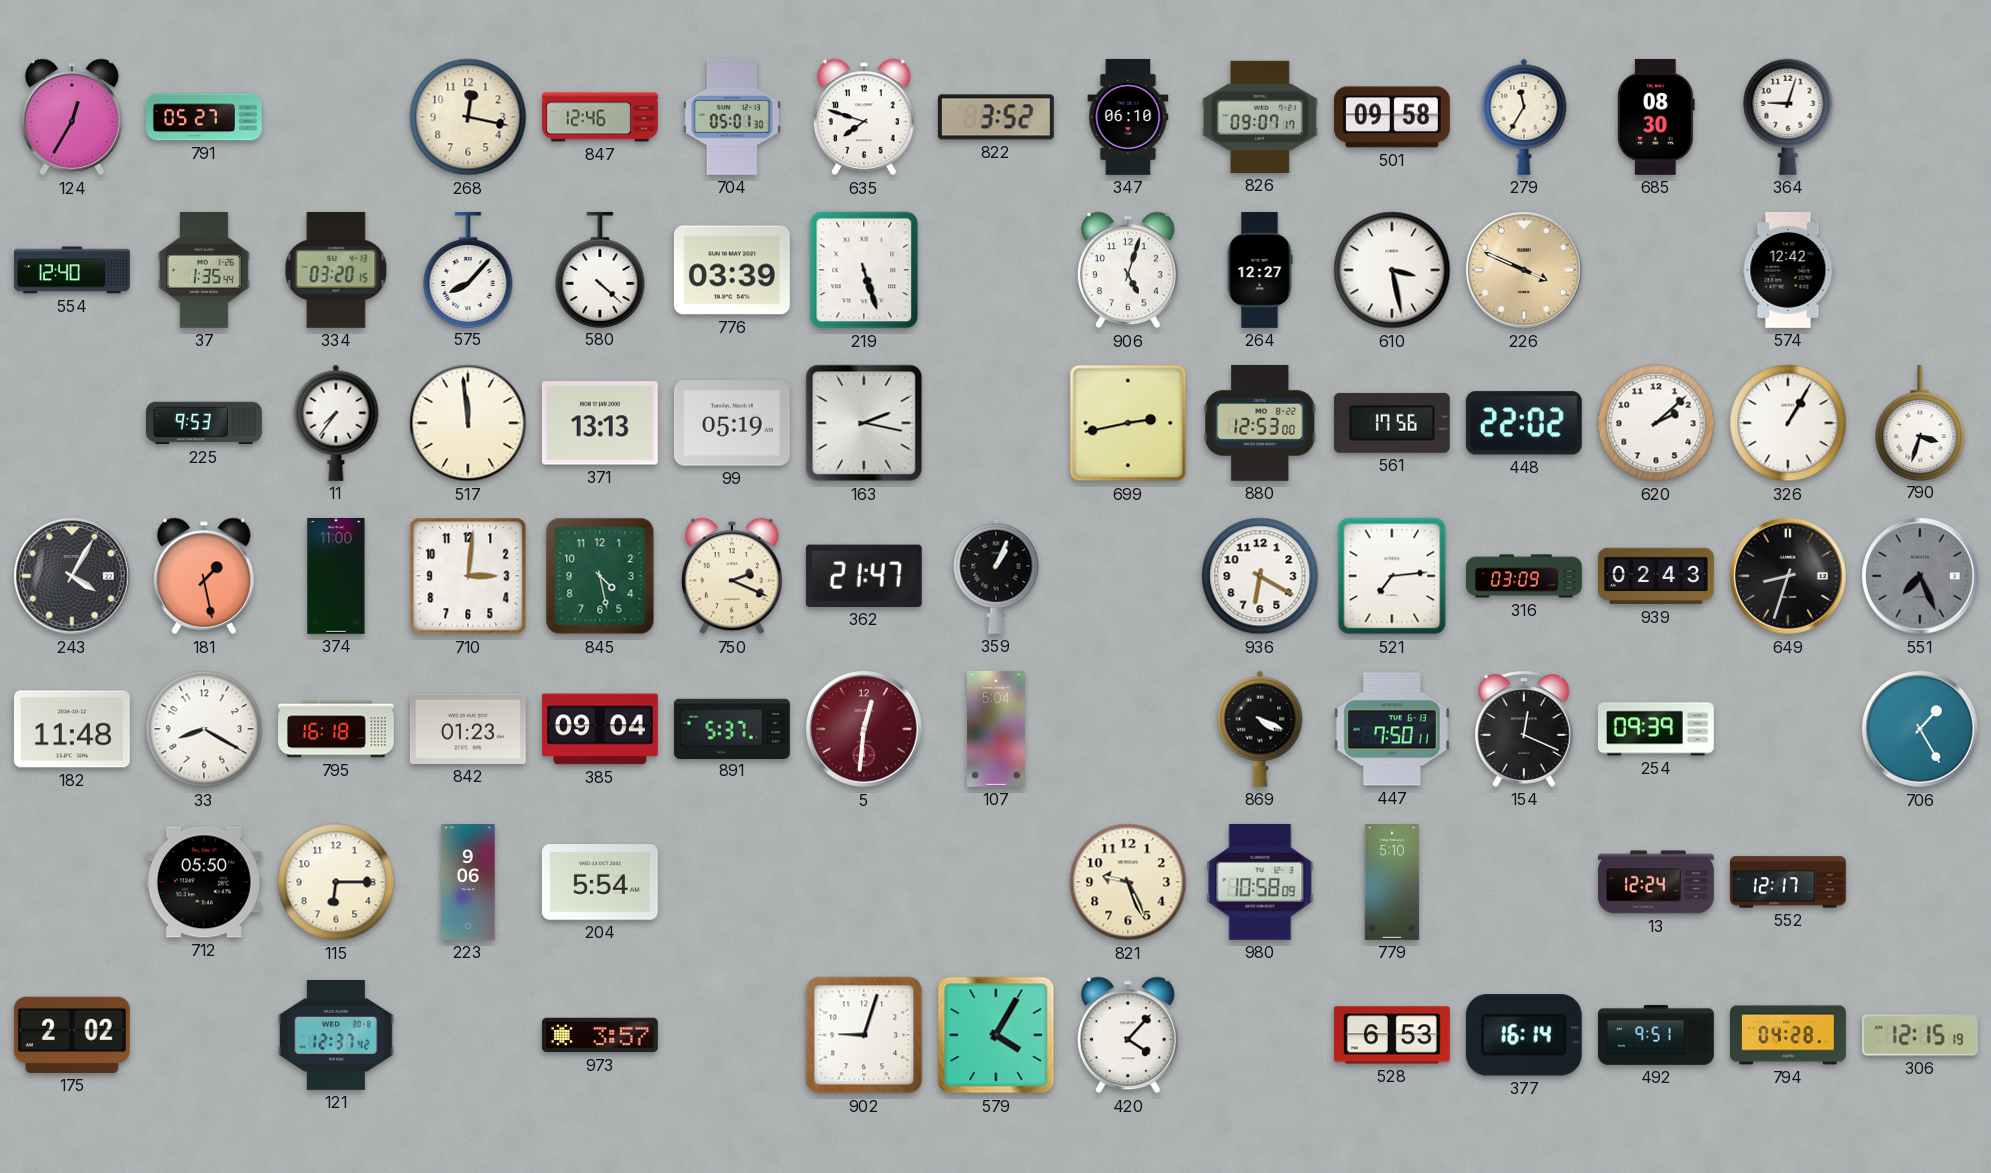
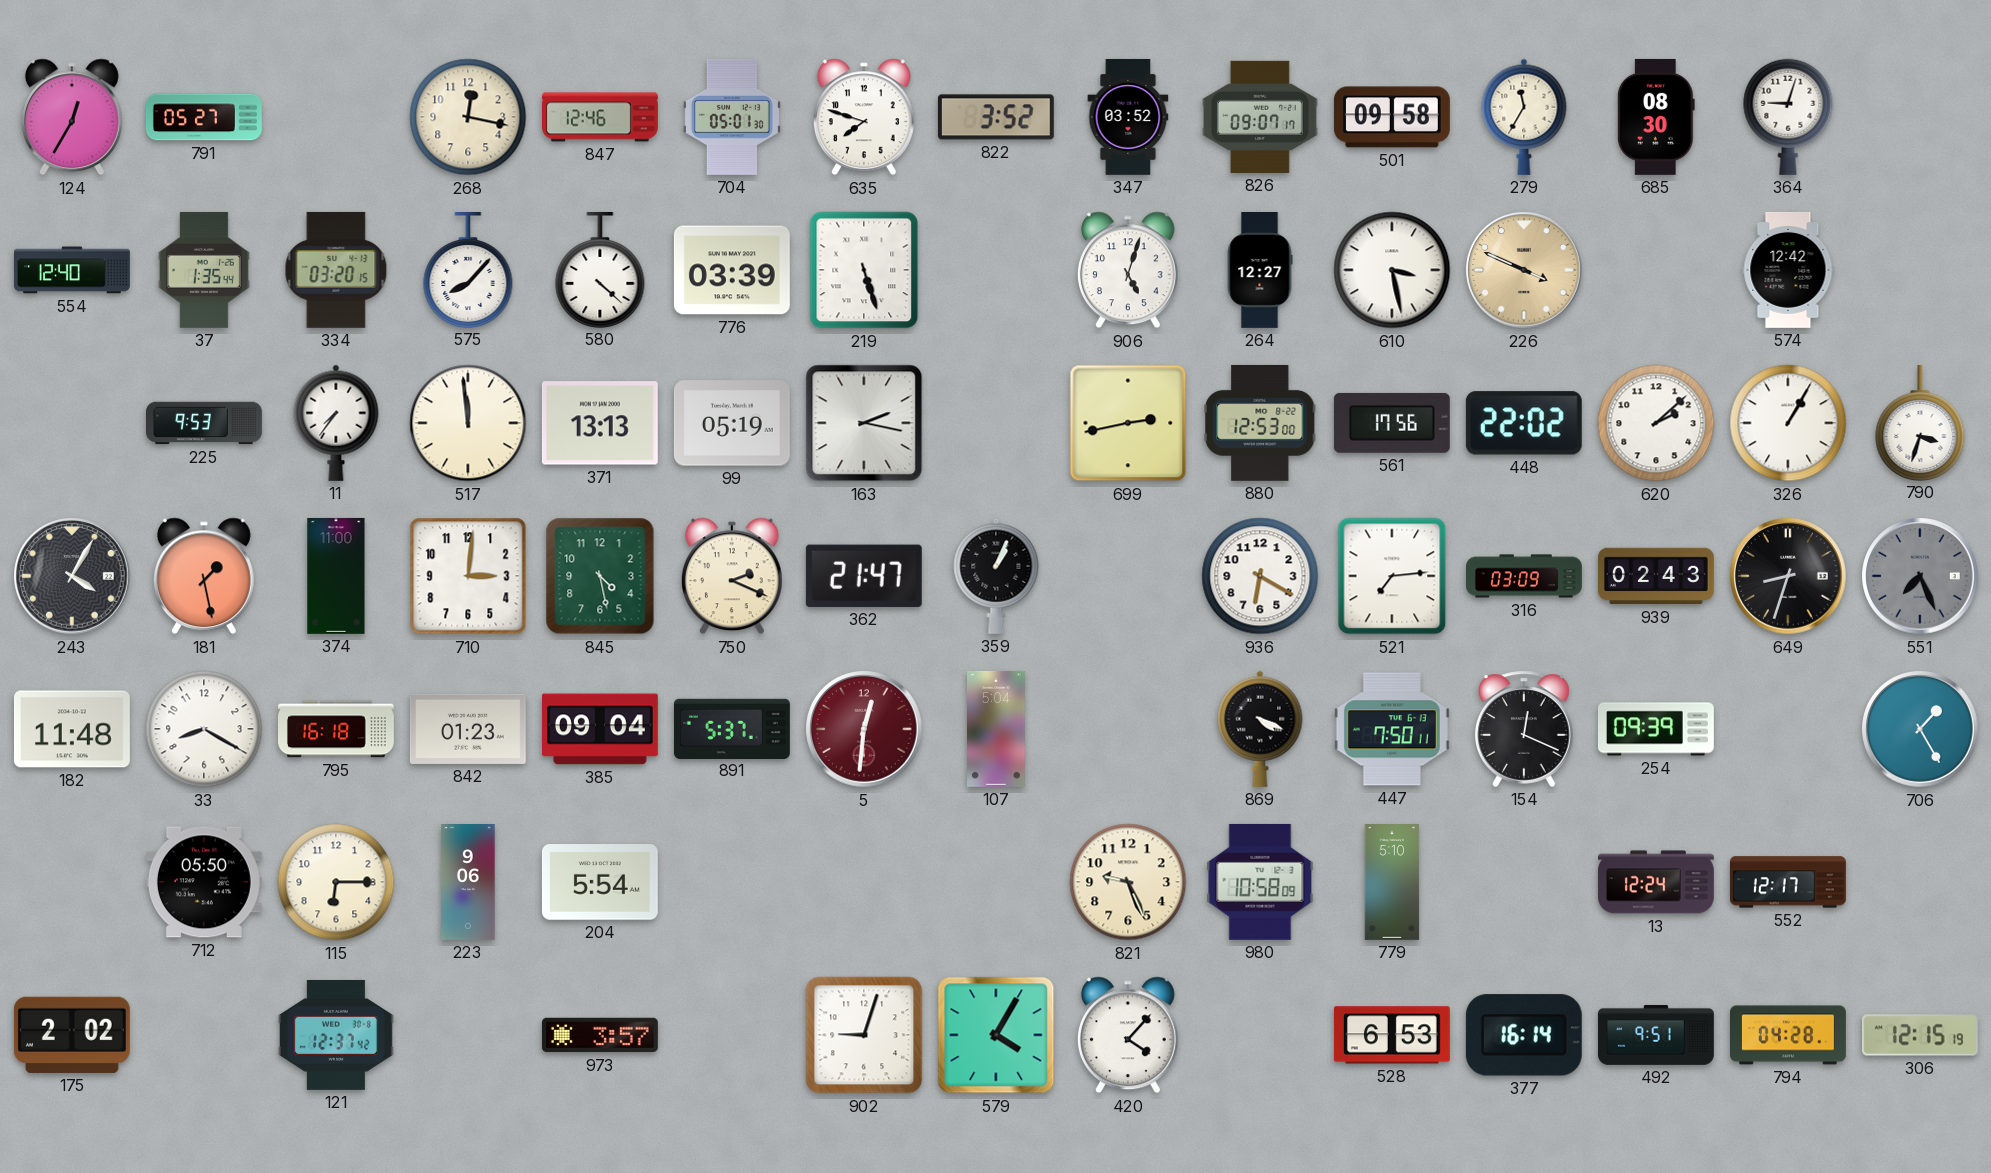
347: 06:10 -> 03:52 (1128, 117)
